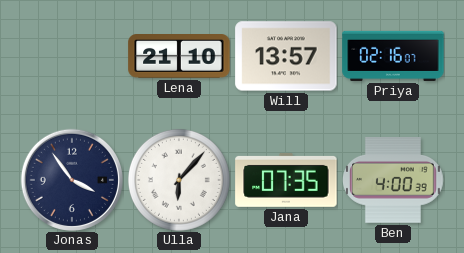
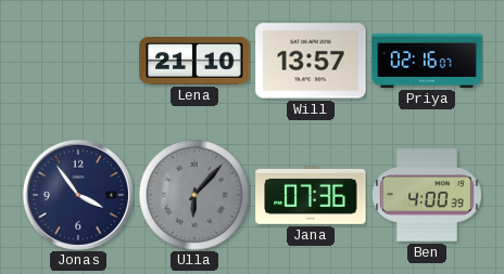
Ulla dial: white -> grey (194, 195)
Jana: 07:35 -> 07:36 (311, 195)
